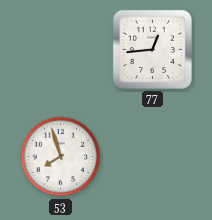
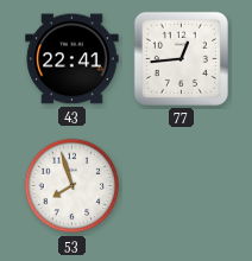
43: none -> 22:41 (73, 59)
